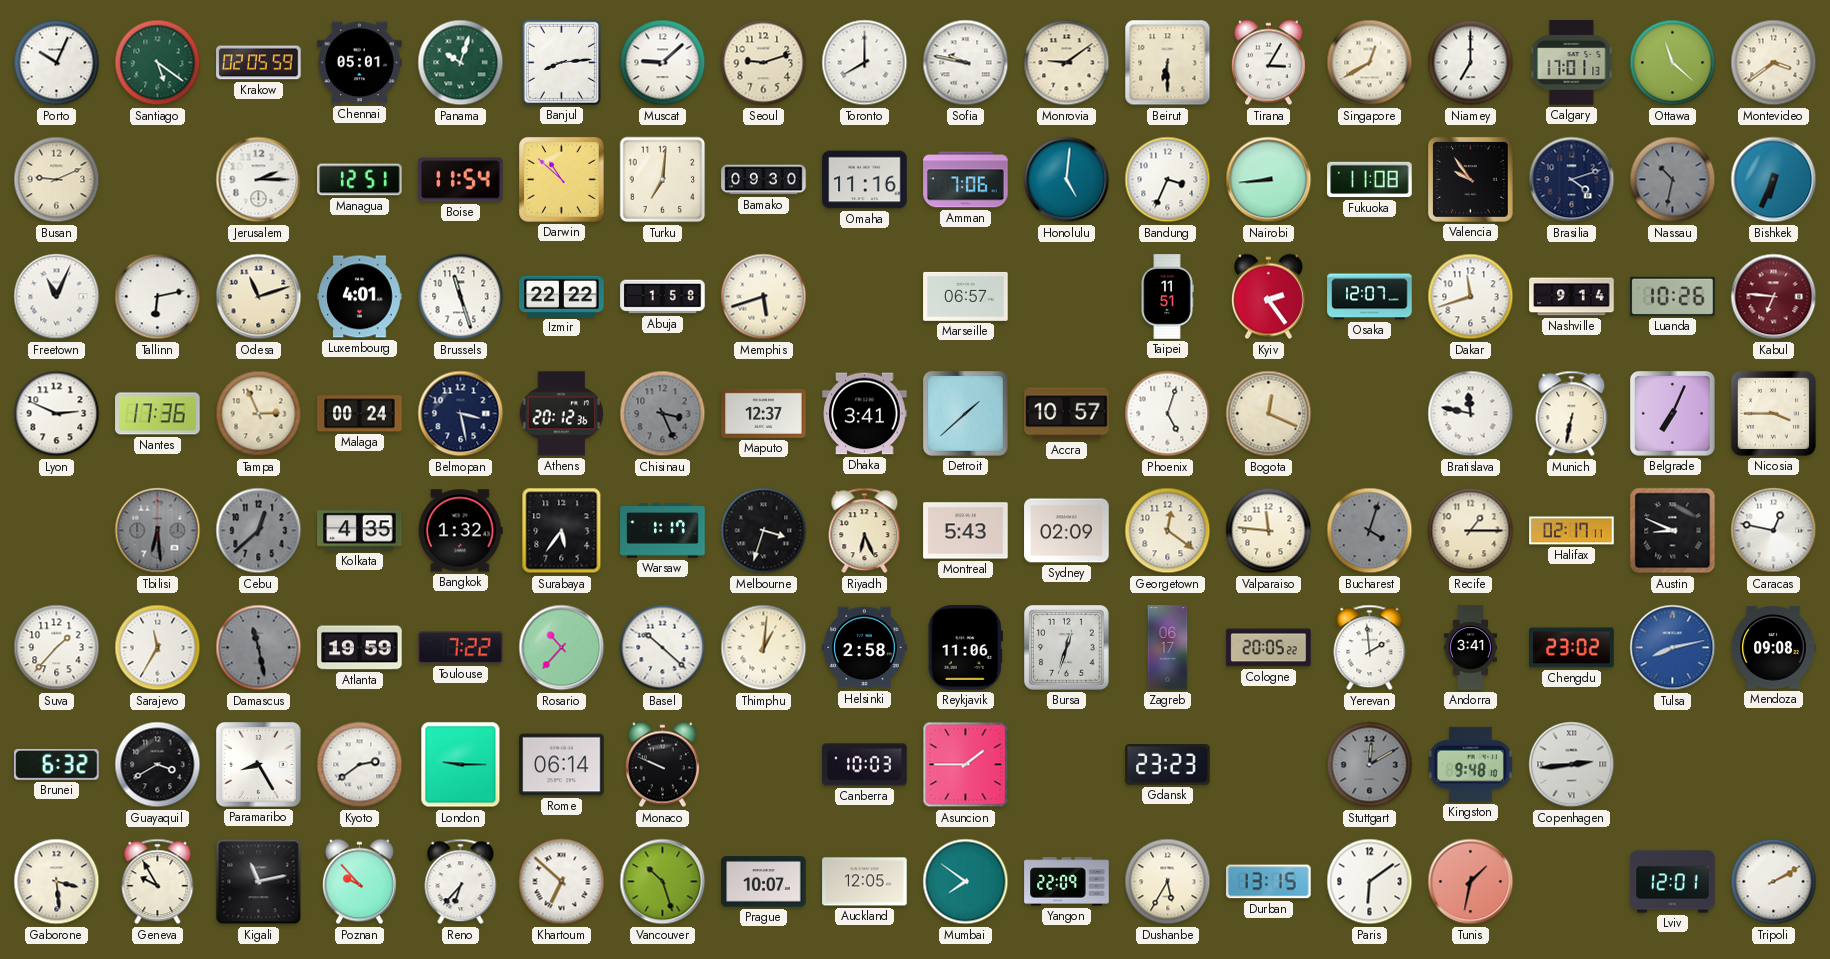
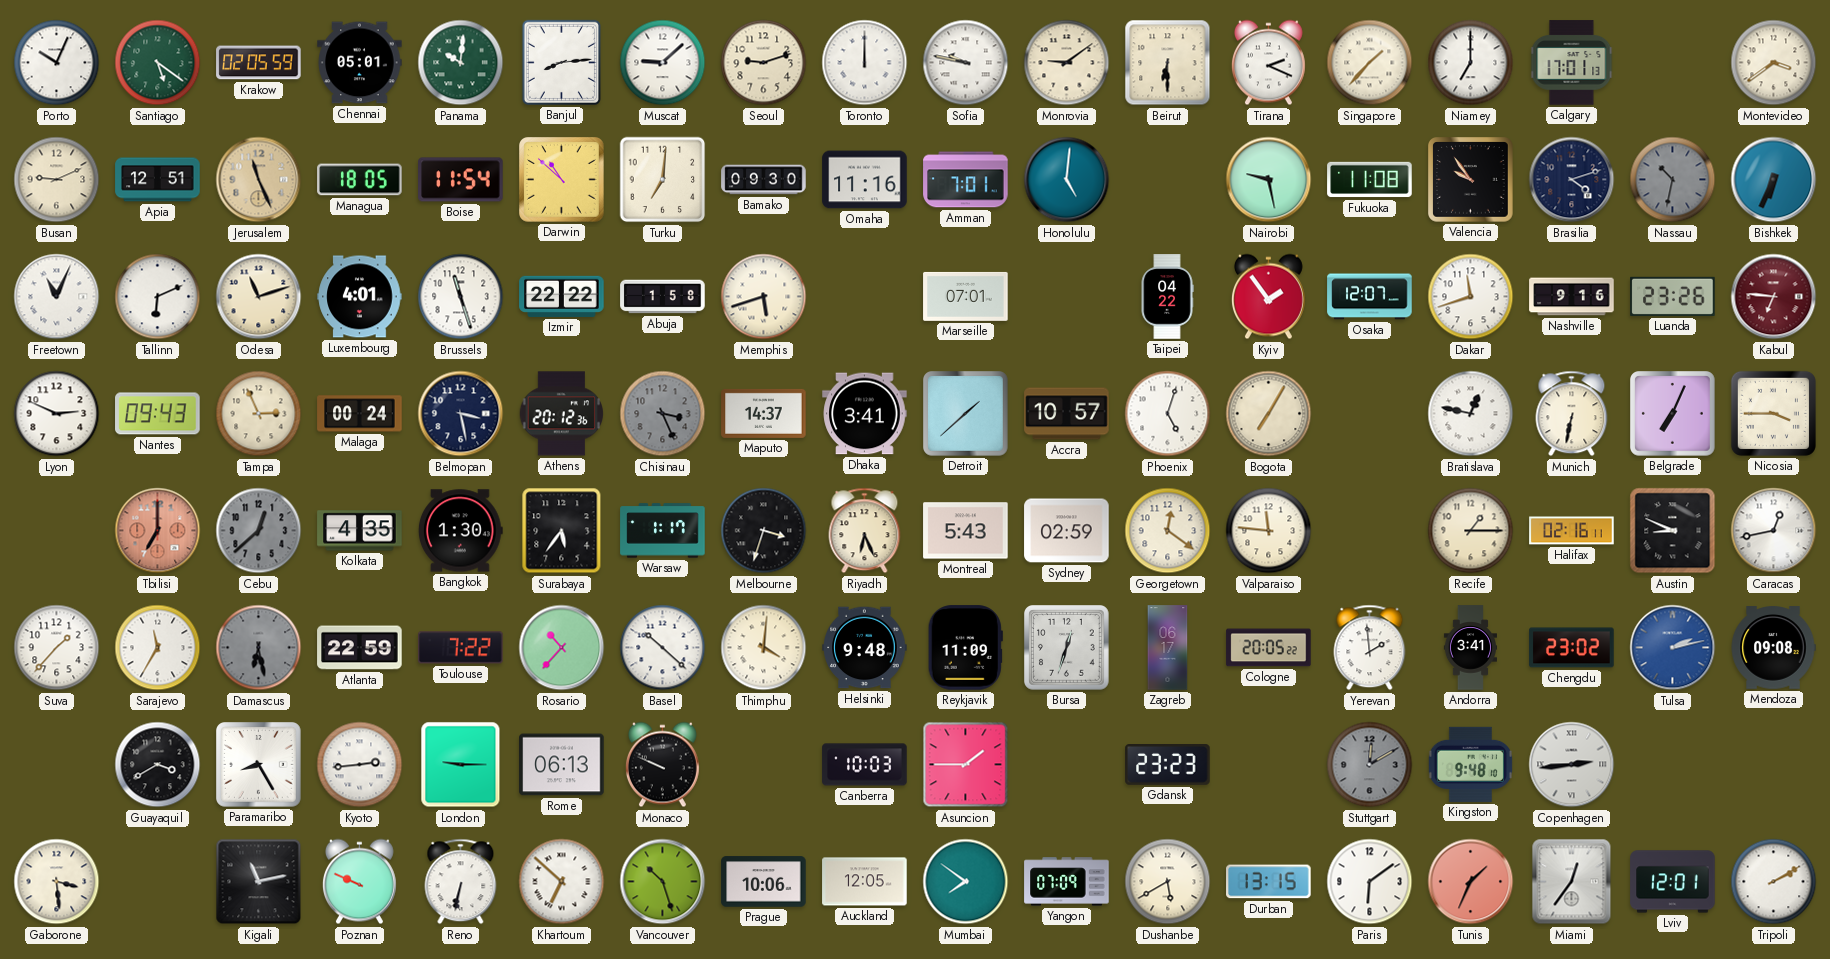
Panama: 10:03 -> 10:01 (461, 63)
Toronto: 8:00 -> 12:00 (865, 63)
Tirana: 3:05 -> 2:19 (1268, 63)
Singapore: 12:40 -> 1:37 (1370, 63)
Ottawa: 11:22 -> none (1673, 63)
Apia: none -> 12:51 (158, 180)
Jerusalem: 2:15 -> 11:26 (259, 180)
Jerusalem dial: white -> champagne (259, 180)
Managua: 12:51 -> 18:05 (360, 180)
Amman: 7:06 -> 7:01 (966, 180)
Bandung: 3:34 -> none (1168, 180)
Nairobi: 8:44 -> 9:28 (1269, 180)
Tallinn: 6:13 -> 6:11 (158, 297)
Marseille: 06:57 -> 07:01 (966, 296)
Taipei: 11:51 -> 04:22 (1167, 297)
Kyiv: 2:24 -> 1:54 (1268, 297)
Nashville: 9:14 -> 9:16 (1572, 297)
Luanda: 10:26 -> 23:26 (1673, 296)
Nantes: 17:36 -> 09:43 (158, 414)
Maputo: 12:37 -> 14:37 (764, 413)
Bogota: 12:19 -> 7:05 (1269, 414)
Bratislava: 11:47 -> 12:47 (1471, 414)
Tbilisi: 6:29 -> 7:00 (158, 531)
Tbilisi dial: grey -> salmon (158, 531)
Bangkok: 1:32 -> 1:30 (461, 531)
Sydney: 02:09 -> 02:59 (1067, 531)
Bucharest: 4:03 -> none (1370, 531)
Halifax: 02:17 -> 02:16 (1572, 531)
Caracas: 12:47 -> 12:43 (1774, 531)
Damascus: 11:28 -> 6:28 (259, 648)
Atlanta: 19:59 -> 22:59 (360, 648)
Thimphu: 1:01 -> 4:01 (764, 648)
Helsinki: 2:58 -> 9:48 (865, 648)
Reykjavik: 11:06 -> 11:09 (965, 648)
Tulsa: 8:13 -> 2:13 (1673, 648)
Brunei: 6:32 -> none (57, 765)
Kyoto: 2:39 -> 2:44 (360, 765)
Rome: 06:14 -> 06:13 (562, 765)
Geneva: 9:55 -> none (158, 882)
Poznan: 9:53 -> 9:49 (359, 882)
Reno: 6:37 -> 6:32 (461, 882)
Prague: 10:07 -> 10:06 (764, 882)
Yangon: 22:09 -> 07:09 (1067, 882)
Dushanbe: 5:35 -> 5:40 (1168, 882)
Tunis: 1:32 -> 1:34 (1471, 882)
Miami: none -> 12:36 (1572, 882)
